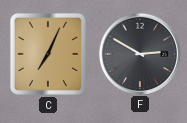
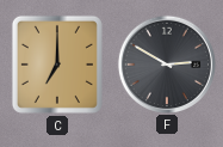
C: 7:04 -> 7:00 (57, 65)
